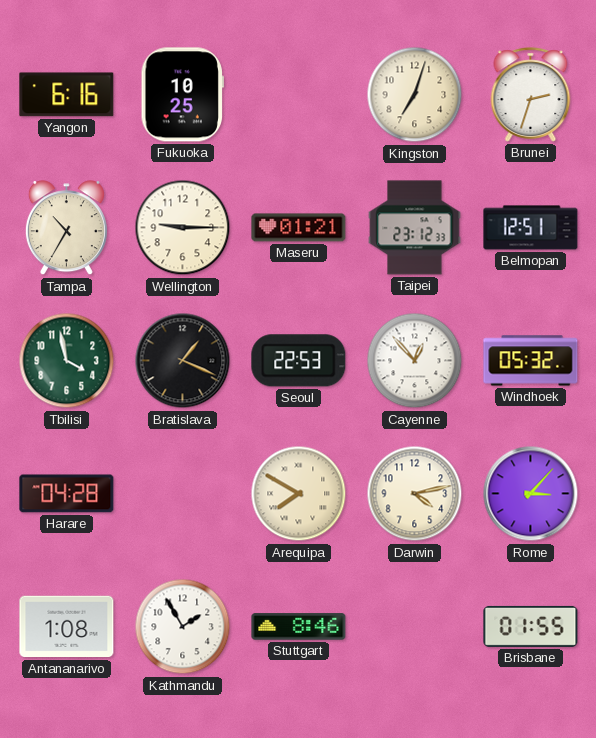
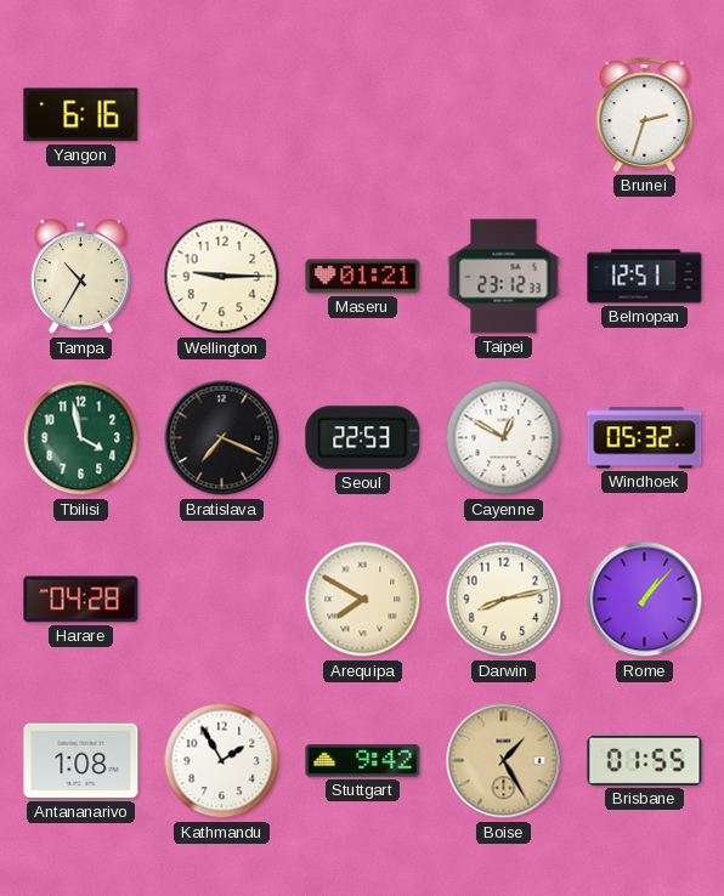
Fukuoka: 10:25 -> none (182, 95)
Kingston: 7:03 -> none (415, 95)
Bratislava: 1:19 -> 7:19 (222, 438)
Cayenne: 12:53 -> 12:50 (504, 438)
Darwin: 4:13 -> 8:13 (504, 600)
Rome: 3:07 -> 1:07 (645, 600)
Stuttgart: 8:46 -> 9:42 (363, 761)
Boise: none -> 1:25 (504, 761)
